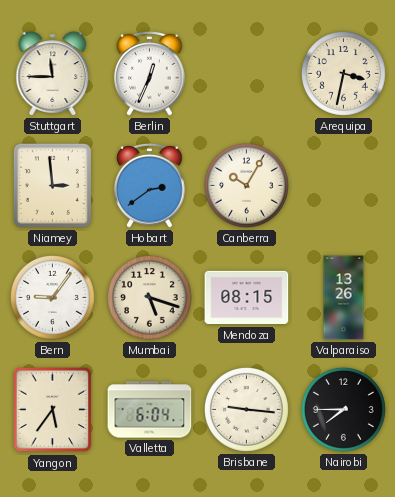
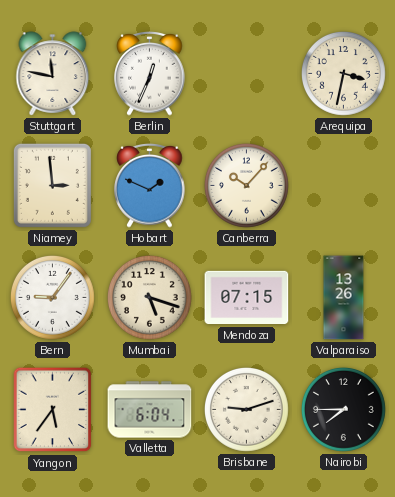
Stuttgart: 11:45 -> 11:47 (53, 74)
Hobart: 2:39 -> 1:49 (150, 186)
Canberra: 10:05 -> 10:07 (246, 185)
Mendoza: 08:15 -> 07:15 (247, 298)
Brisbane: 9:16 -> 9:12 (246, 409)
